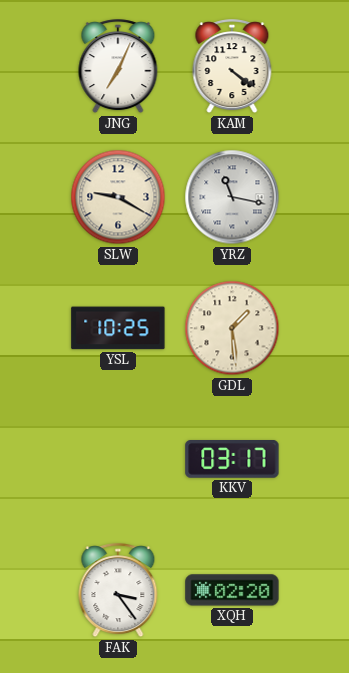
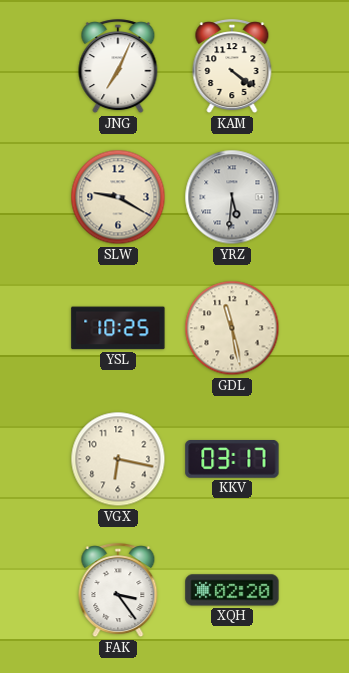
YRZ: 11:17 -> 5:31 (232, 197)
GDL: 1:29 -> 11:28 (232, 328)
VGX: none -> 6:17 (118, 459)
